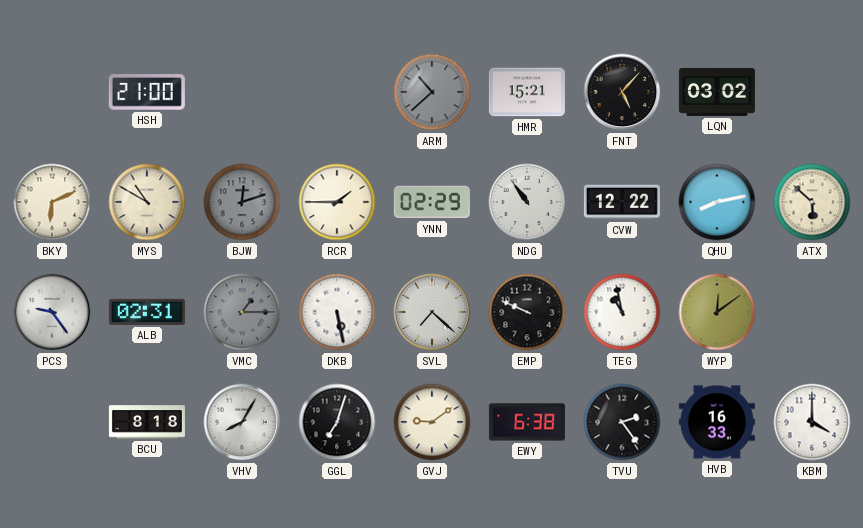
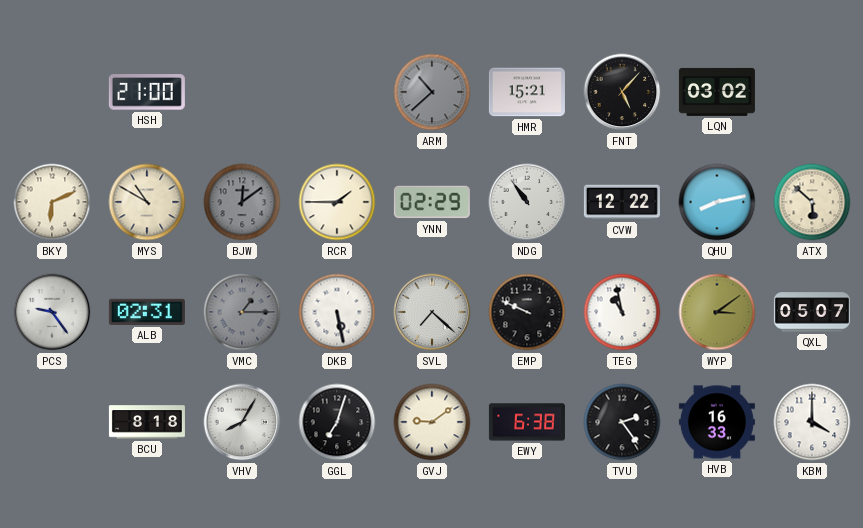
BJW: 12:12 -> 12:09 (242, 202)
WYP: 12:09 -> 3:09 (717, 312)
QXL: none -> 05:07 (812, 312)
